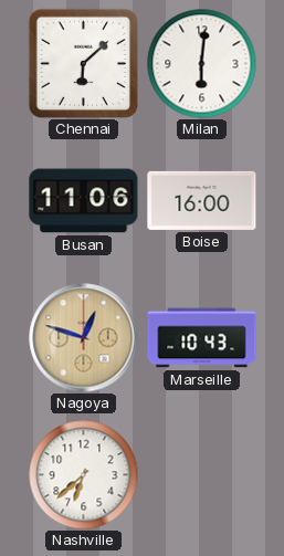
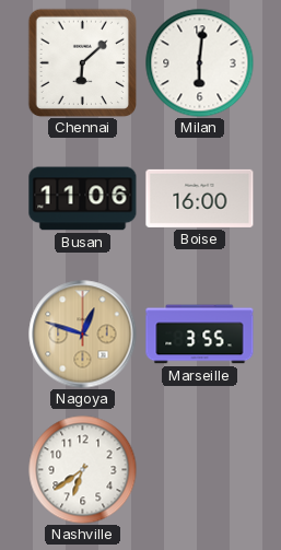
Marseille: 10:43 -> 3:55 (200, 335)
Nashville: 6:38 -> 6:39 (83, 470)
